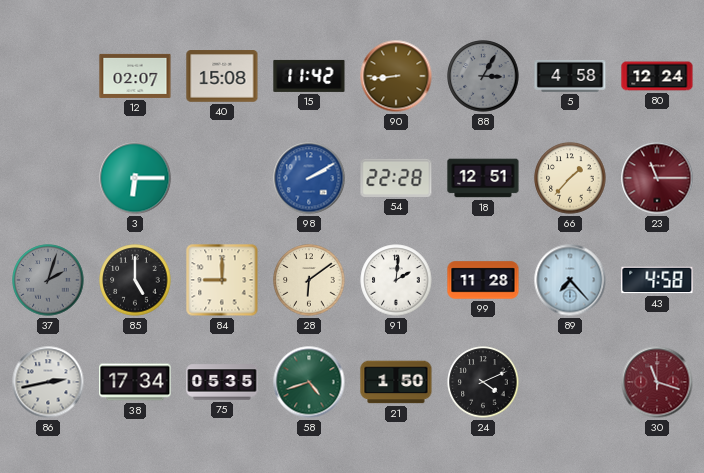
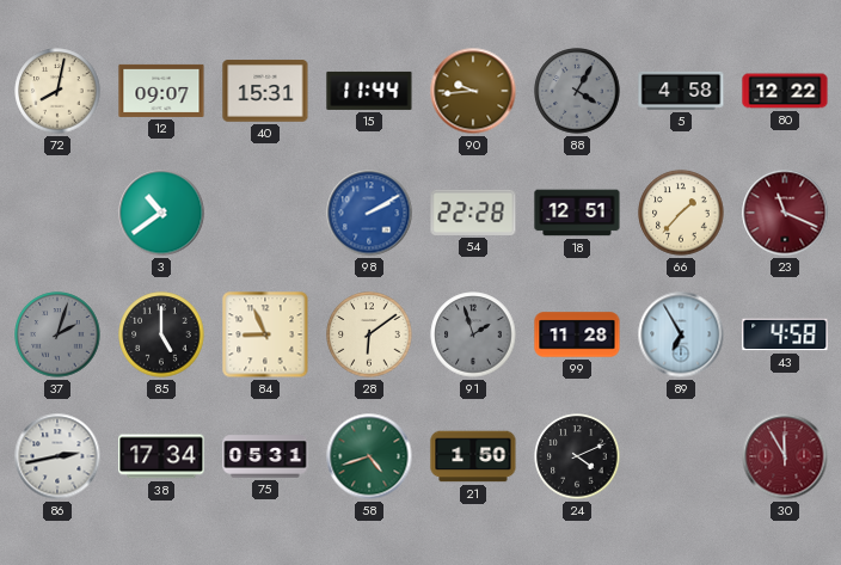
72: none -> 8:02 (57, 91)
12: 02:07 -> 09:07 (161, 91)
40: 15:08 -> 15:31 (265, 91)
15: 11:42 -> 11:44 (369, 91)
90: 8:44 -> 9:44 (473, 91)
88: 3:05 -> 4:05 (577, 91)
80: 12:24 -> 12:22 (785, 91)
3: 6:15 -> 10:39 (161, 213)
23: 11:15 -> 11:19 (785, 213)
84: 9:00 -> 8:56 (265, 334)
91: 2:01 -> 1:57 (473, 334)
91 dial: white -> grey (473, 334)
89: 7:23 -> 6:55 (681, 334)
75: 05:35 -> 05:31 (265, 456)
30: 11:18 -> 11:55 (785, 456)
